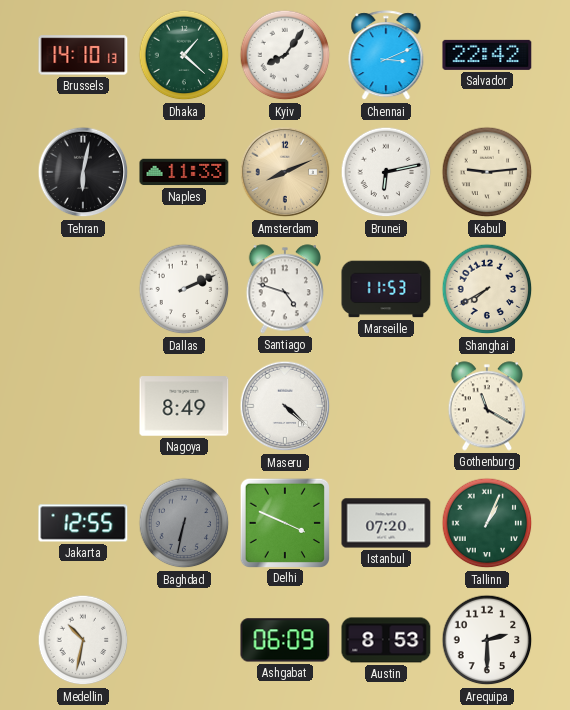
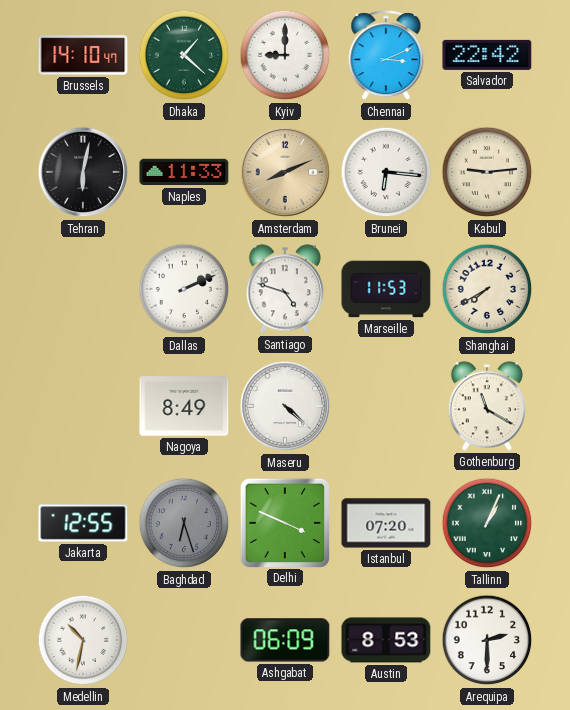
Brussels: 14:10:13 -> 14:10:47 (83, 55)
Kyiv: 8:06 -> 9:00 (285, 55)
Brunei: 6:13 -> 6:16 (386, 172)
Baghdad: 6:32 -> 6:27 (184, 523)
